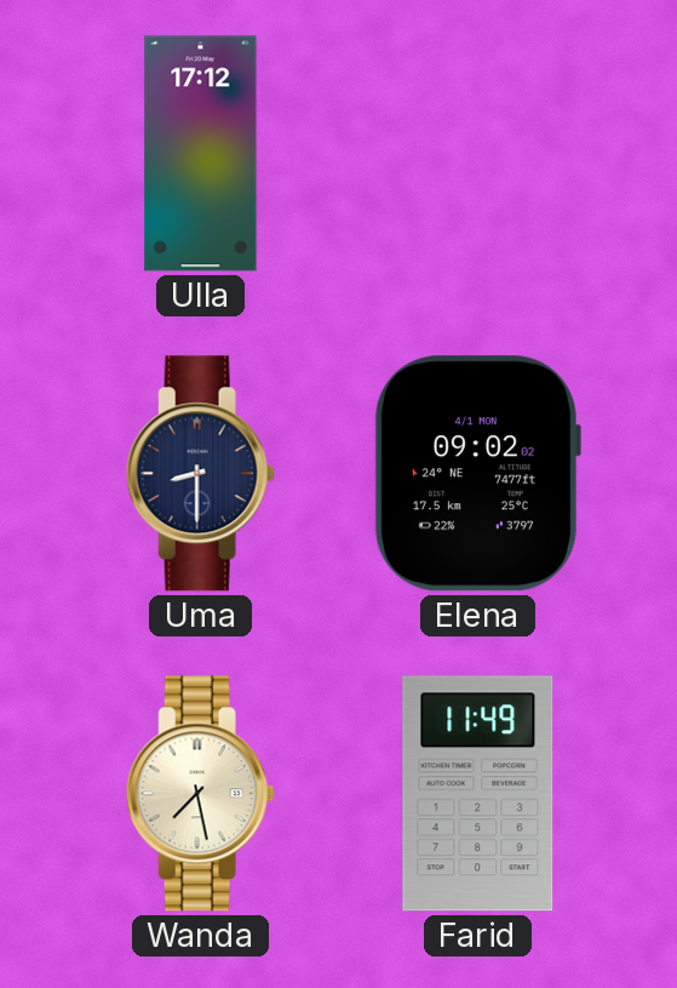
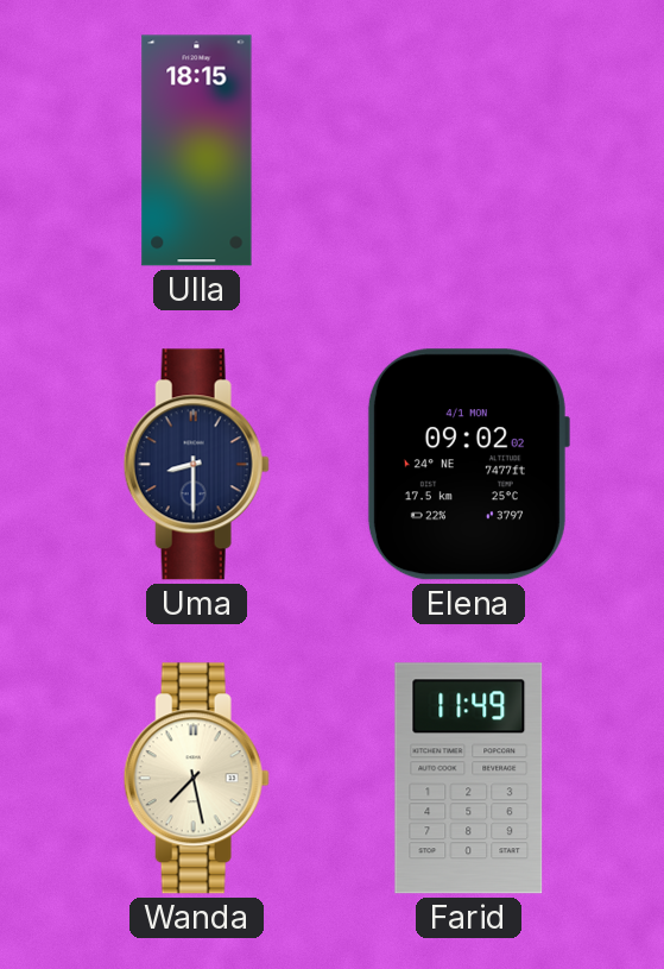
Ulla: 17:12 -> 18:15 (197, 151)
